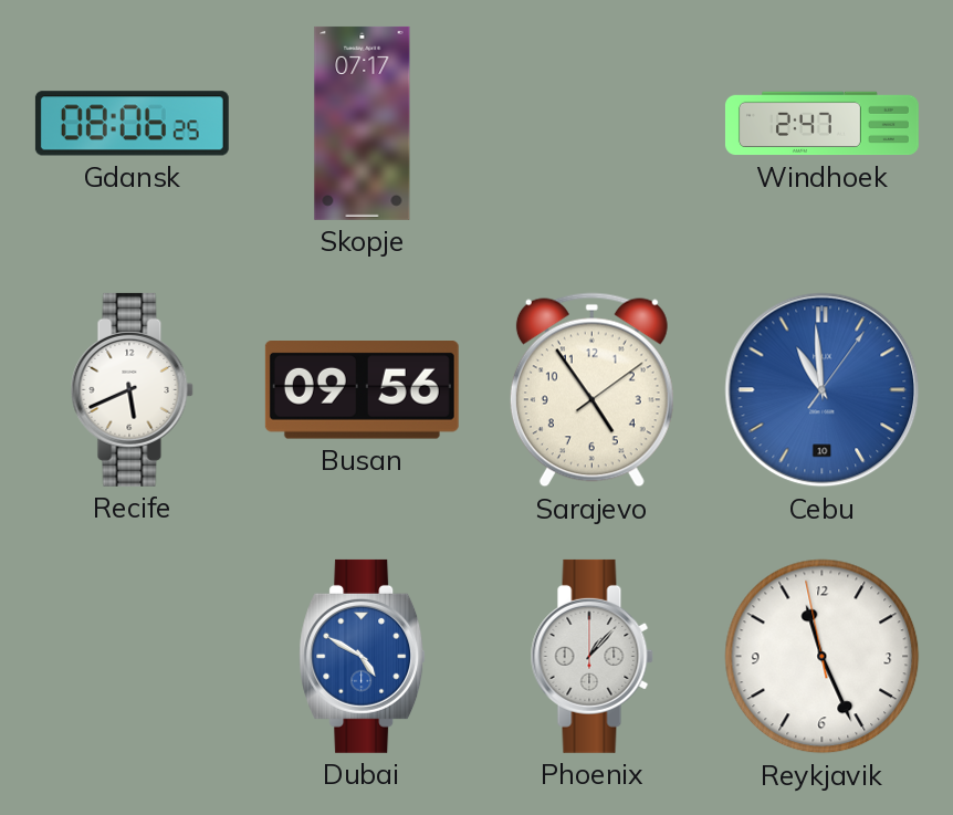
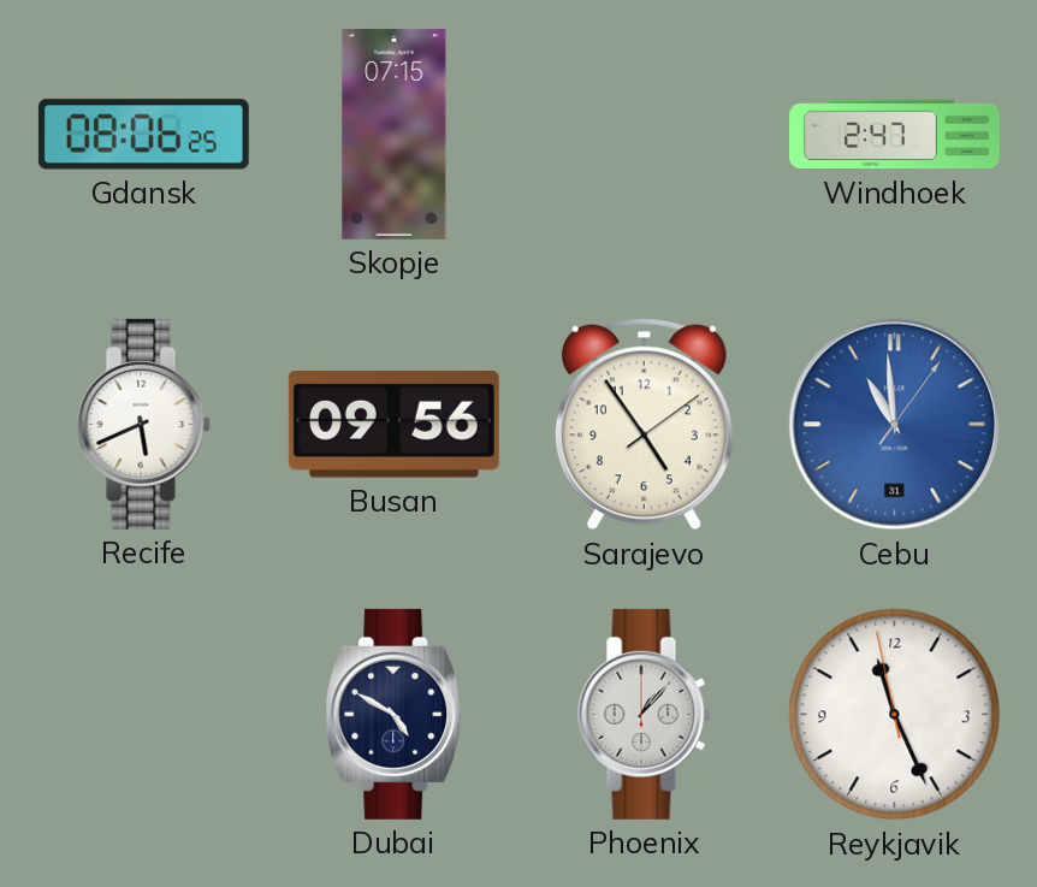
Skopje: 07:17 -> 07:15 (395, 134)
Cebu date: 10 -> 31 (895, 425)
Dubai dial: blue -> navy (395, 714)
